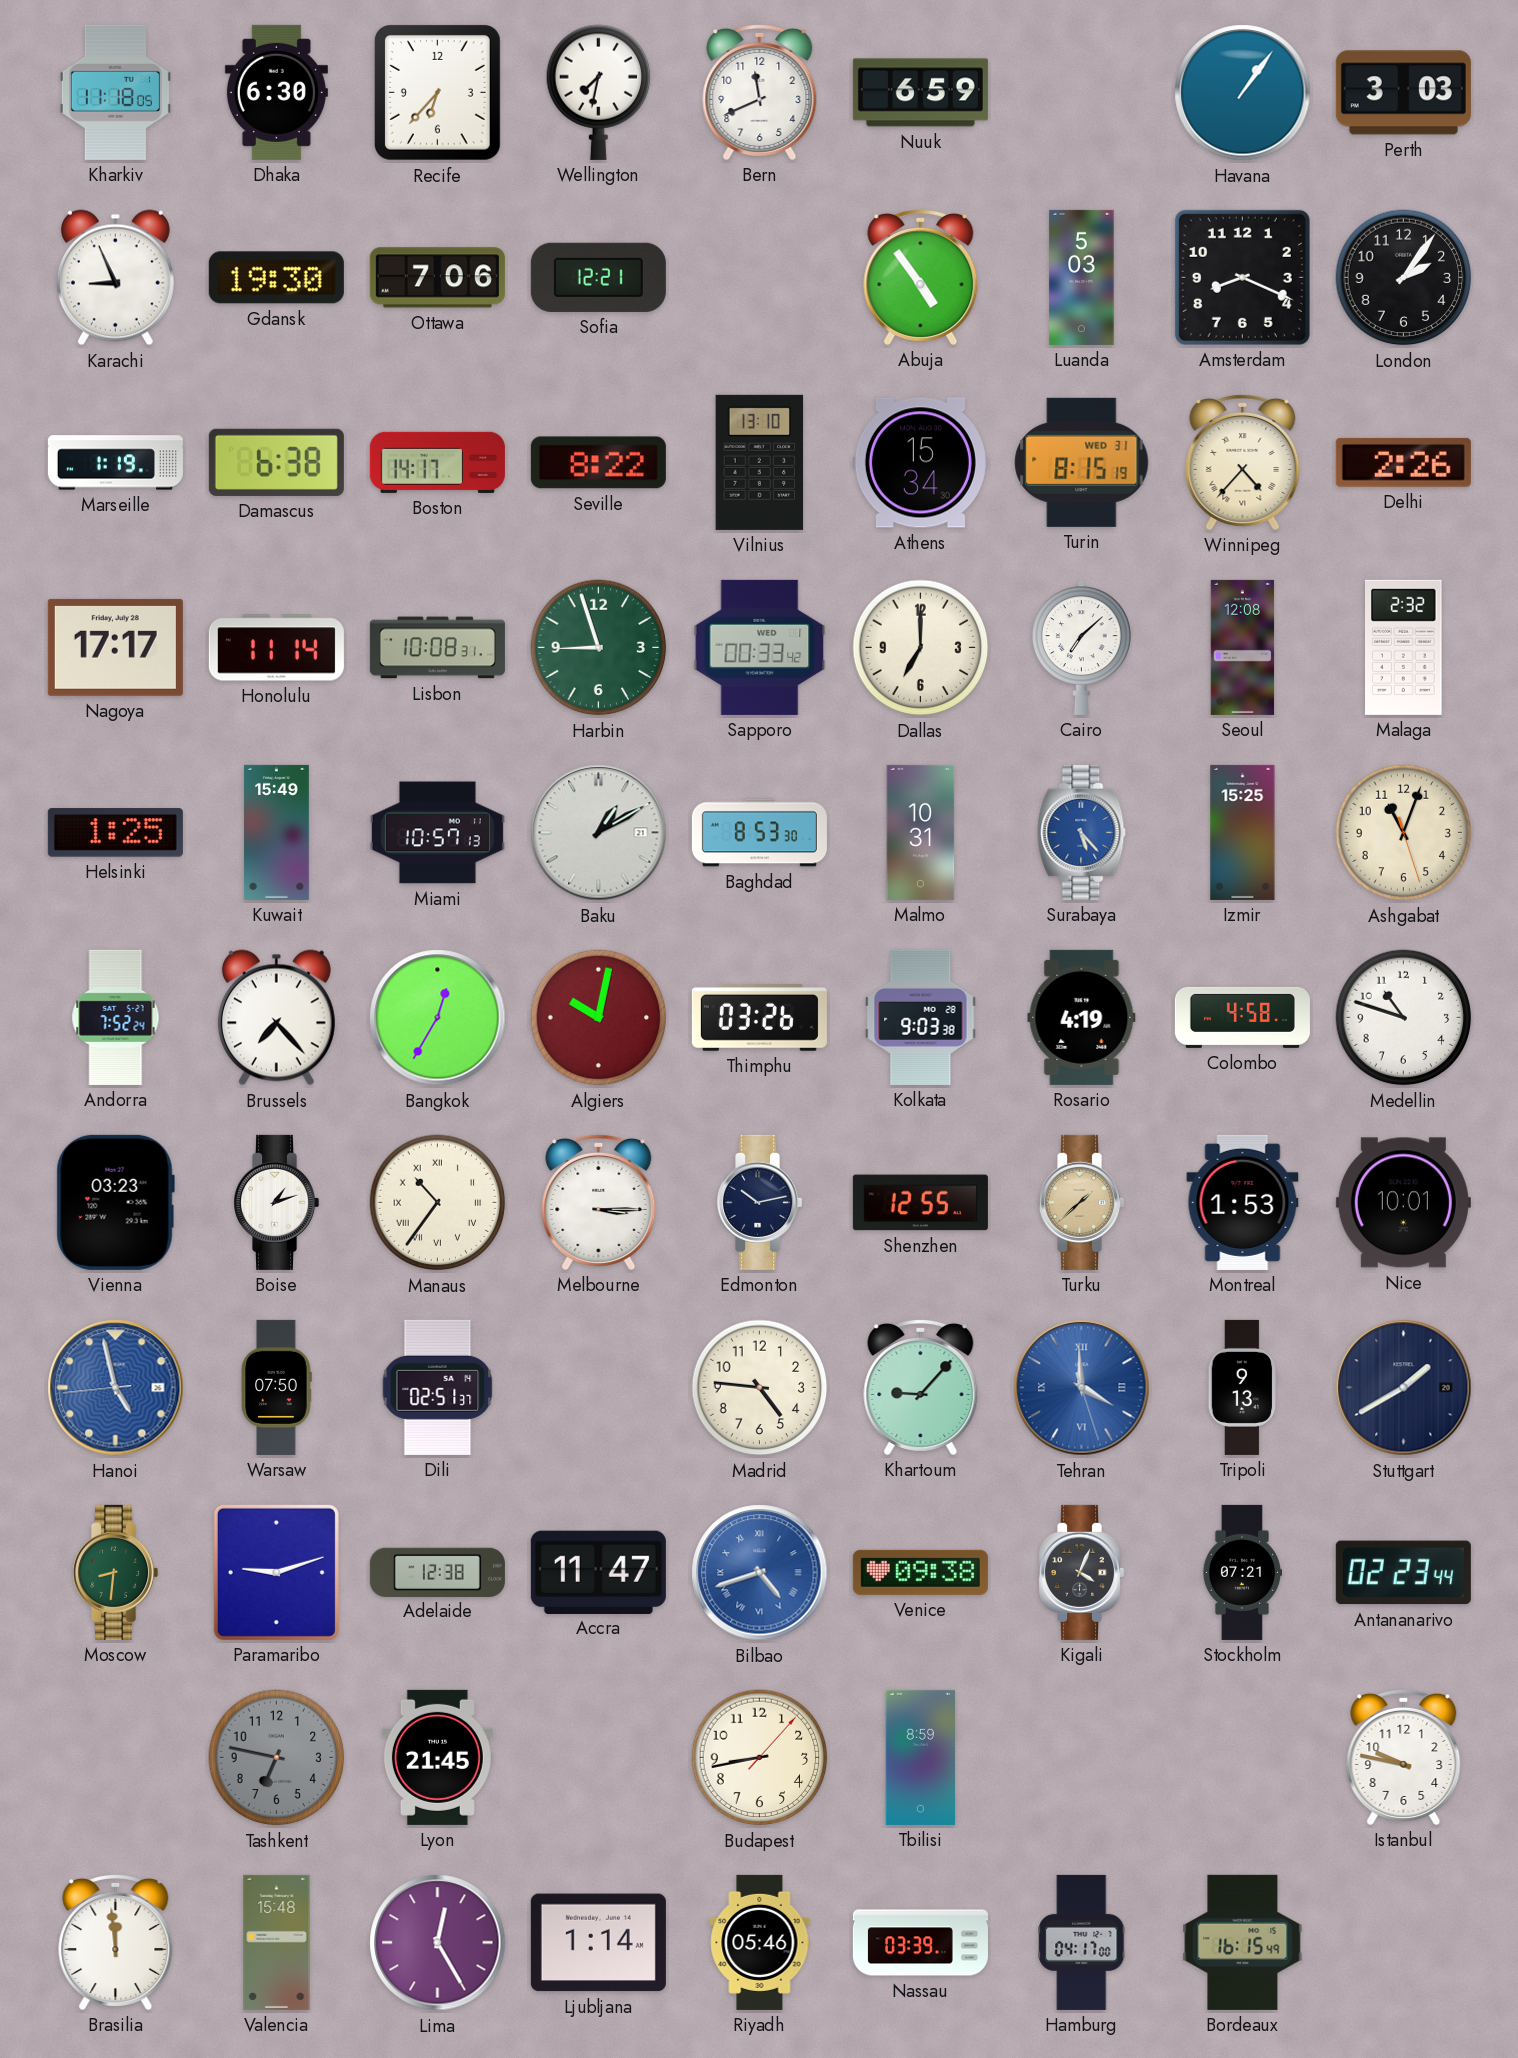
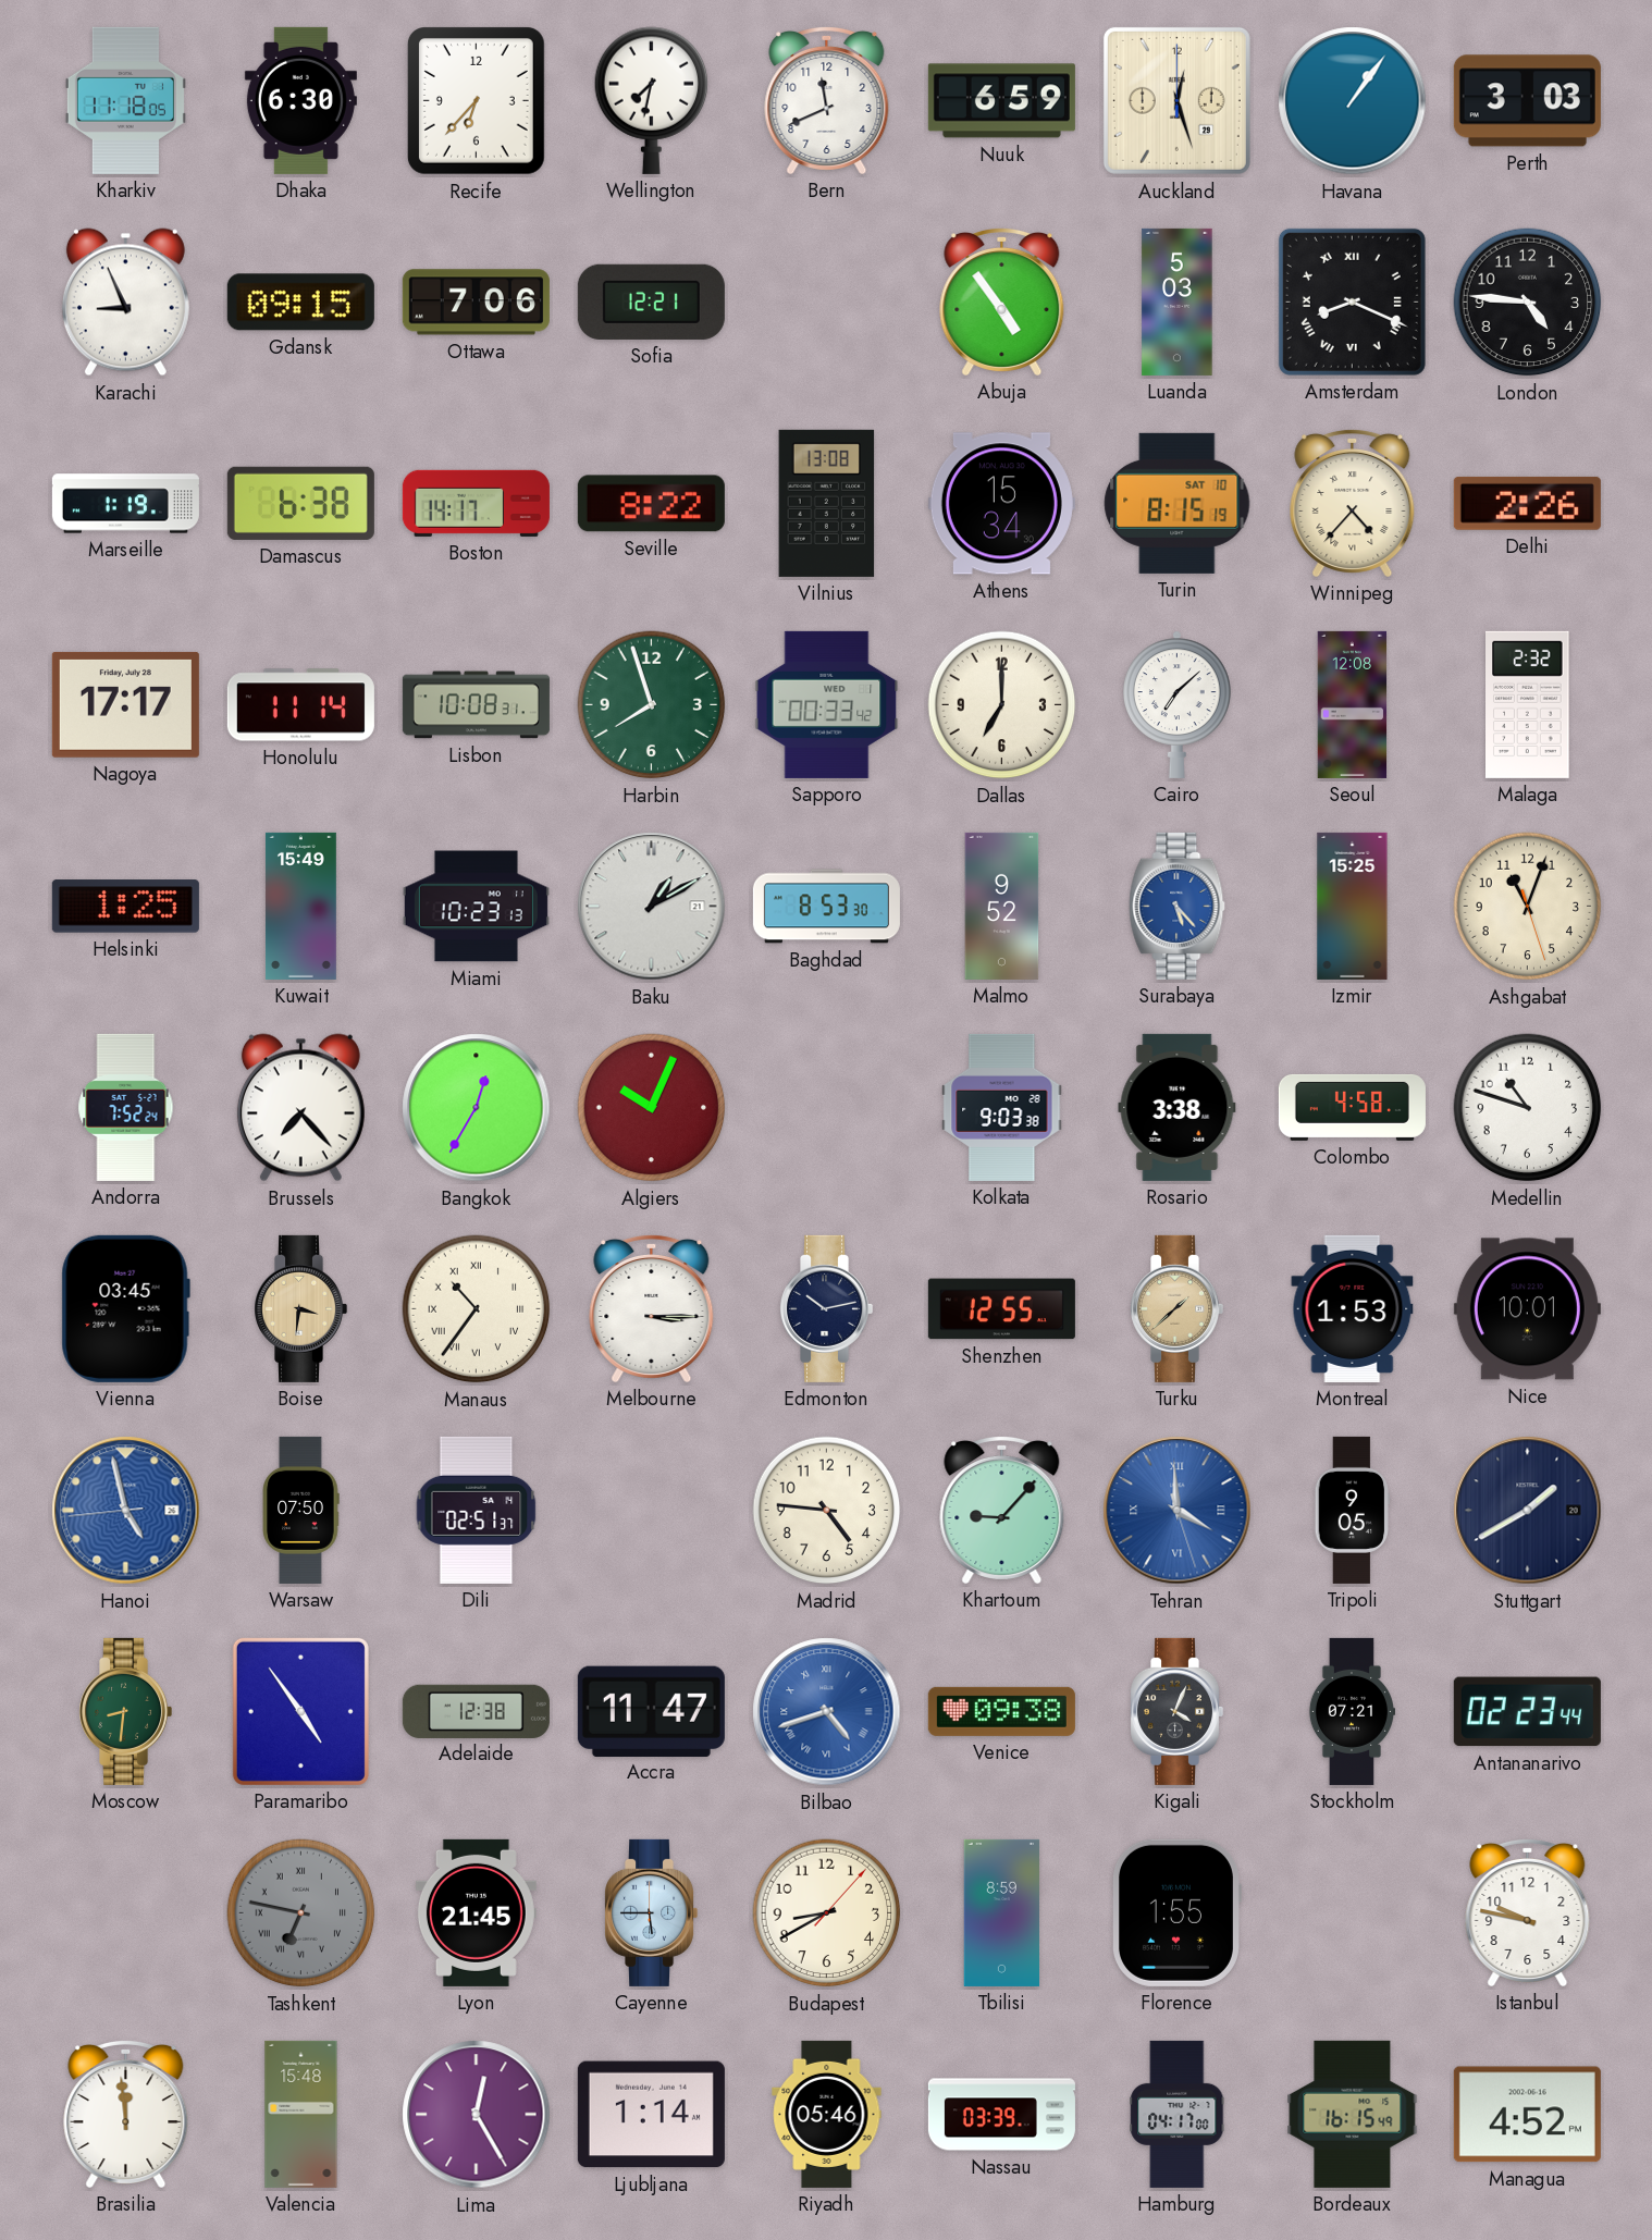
Auckland: none -> 12:27 (1176, 100)
Gdansk: 19:30 -> 09:15 (300, 303)
Amsterdam numerals: Arabic -> Roman (1352, 301)
London: 2:06 -> 4:46 (1528, 303)
Vilnius: 13:10 -> 13:08 (827, 503)
Turin date: WED 31 -> SAT 10 (1178, 503)
Harbin: 8:57 -> 7:57 (652, 705)
Miami: 10:57 -> 10:23 (476, 907)
Malmo: 10:31 -> 9:52 (1002, 906)
Algiers: 10:02 -> 10:04 (652, 1108)
Thimphu: 03:26 -> none (759, 1017)
Rosario: 4:19 -> 3:38 (1178, 1107)
Vienna: 03:23 -> 03:45 (125, 1308)
Boise: 1:12 -> 3:31 (301, 1308)
Boise dial: white -> champagne (301, 1308)
Tripoli: 9:13 -> 9:05 (1353, 1510)
Paramaribo: 9:12 -> 4:54 (300, 1711)
Tashkent numerals: Arabic -> Roman (301, 1913)
Cayenne: none -> 5:45 (652, 1912)
Budapest: 8:43 -> 8:40 (827, 1913)
Florence: none -> 1:55 (1176, 1912)
Managua: none -> 4:52 (1527, 2115)
